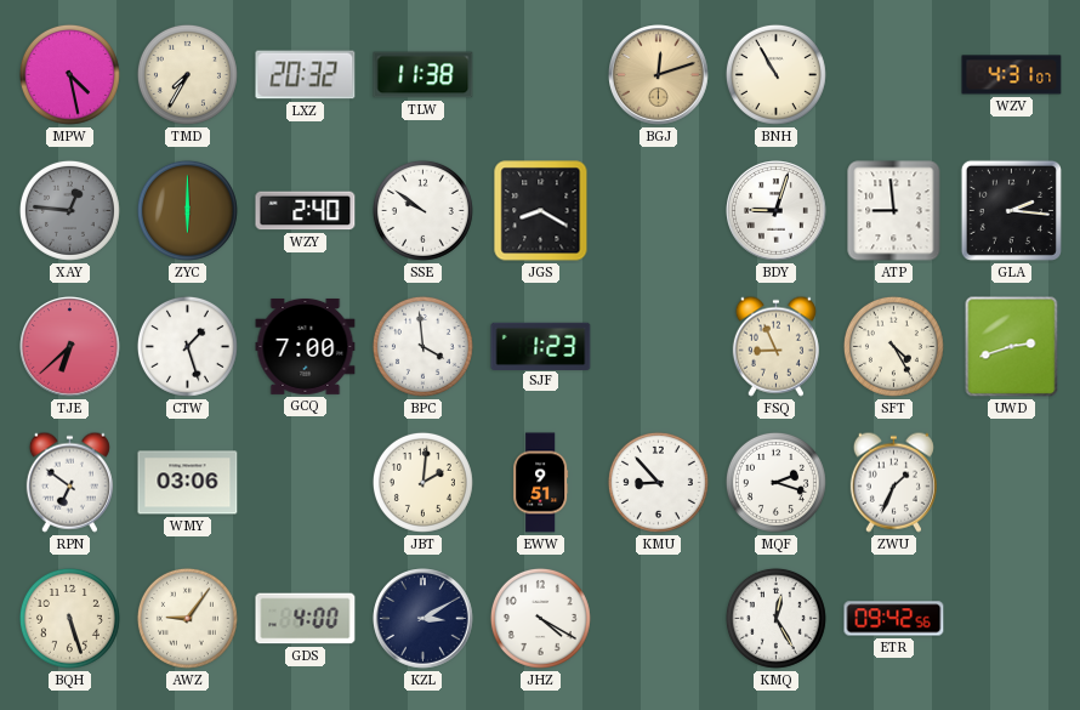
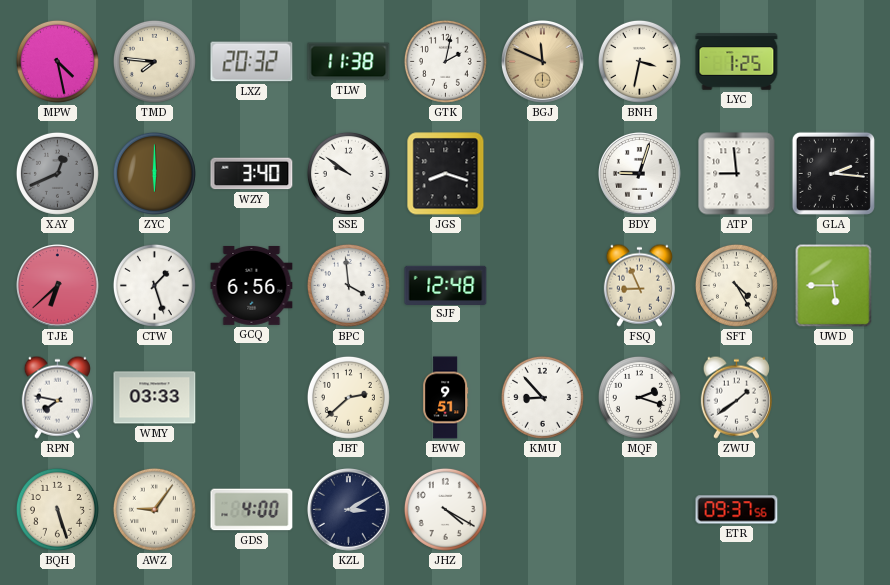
TMD: 7:35 -> 7:46 (154, 61)
GTK: none -> 2:02 (445, 61)
BGJ: 12:12 -> 11:49 (543, 62)
BNH: 10:55 -> 3:32 (639, 61)
LYC: none -> 1:25 (737, 62)
WZV: 4:31 -> none (1012, 75)
XAY: 12:46 -> 12:41 (57, 173)
WZY: 2:40 -> 3:40 (252, 174)
JGS: 8:20 -> 8:18 (446, 174)
GCQ: 7:00 -> 6:56 (252, 285)
SJF: 1:23 -> 12:48 (446, 285)
UWD: 2:42 -> 5:45 (834, 286)
RPN: 6:51 -> 7:47 (57, 397)
WMY: 03:06 -> 03:33 (155, 398)
JBT: 2:01 -> 2:38 (348, 397)
ZWU: 1:34 -> 1:39 (736, 397)
KMQ: 12:25 -> none (775, 618)
ETR: 09:42 -> 09:37 (737, 510)
